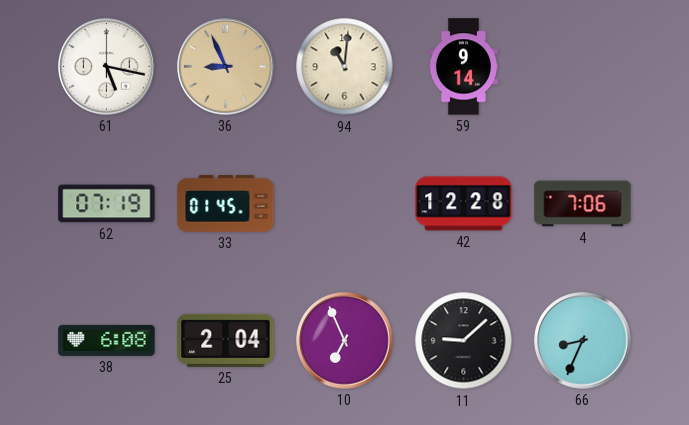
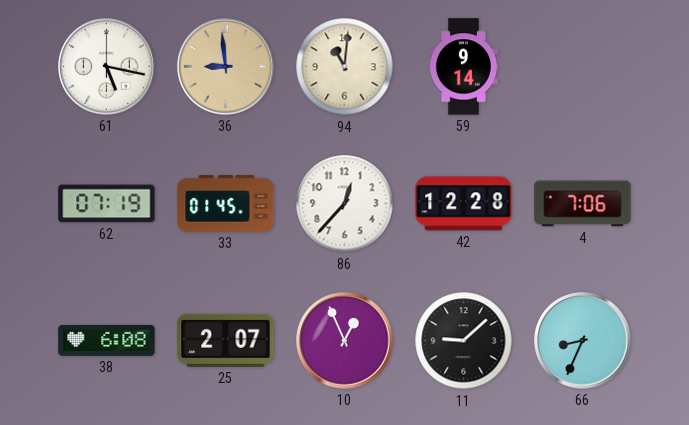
36: 8:56 -> 8:59 (226, 67)
86: none -> 12:37 (345, 204)
25: 2:04 -> 2:07 (226, 340)
10: 6:56 -> 12:56 (345, 341)
